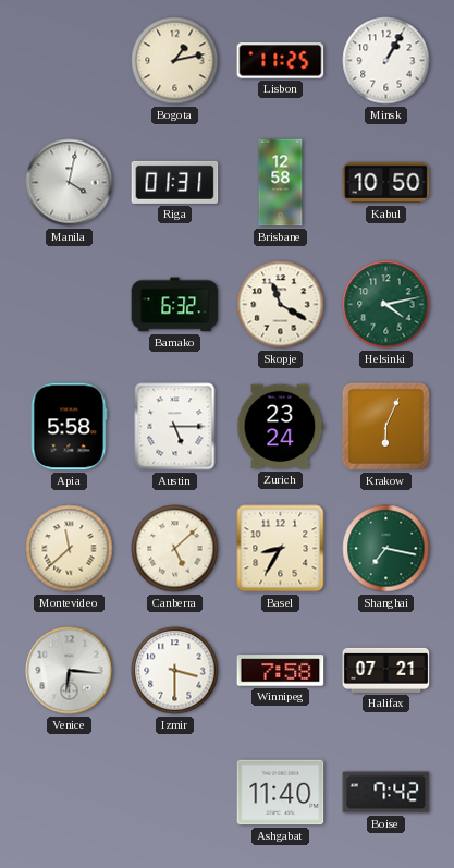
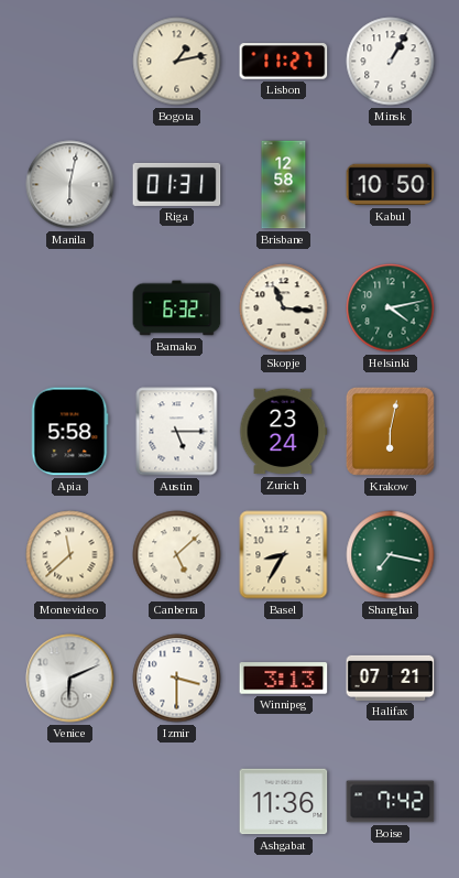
Lisbon: 11:25 -> 11:27 (284, 62)
Manila: 4:02 -> 6:02 (70, 185)
Skopje: 11:20 -> 11:16 (284, 308)
Krakow: 6:04 -> 6:02 (390, 431)
Venice: 6:16 -> 6:11 (70, 679)
Winnipeg: 7:58 -> 3:13 (284, 679)
Ashgabat: 11:40 -> 11:36 (284, 802)
